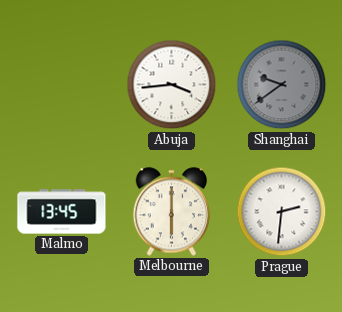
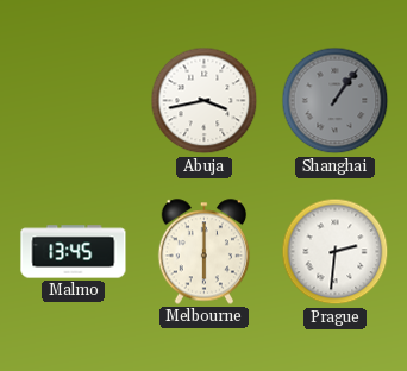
Abuja: 3:44 -> 3:43 (205, 101)
Shanghai: 9:39 -> 1:06 (336, 101)
